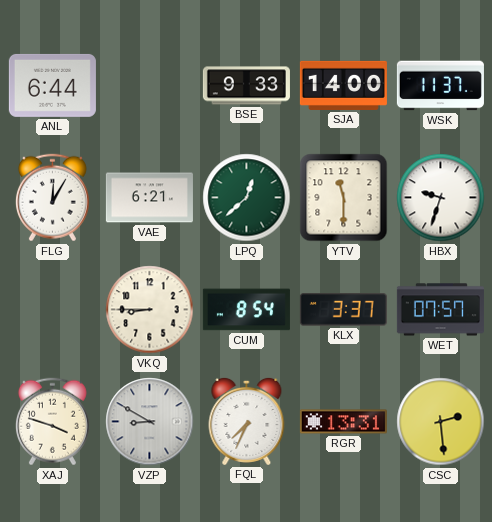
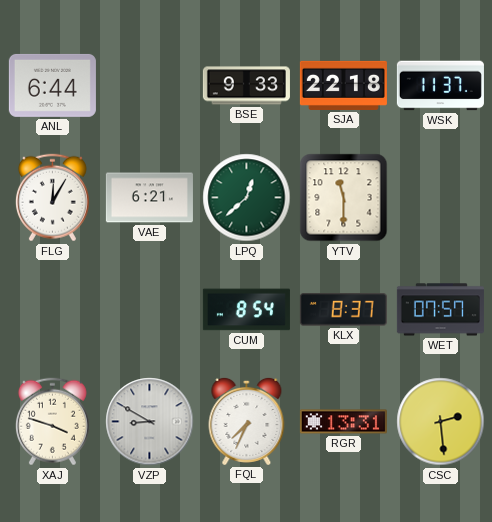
SJA: 14:00 -> 22:18 (343, 85)
HBX: 9:33 -> none (441, 198)
VKQ: 8:45 -> none (150, 310)
KLX: 3:37 -> 8:37 (343, 310)
